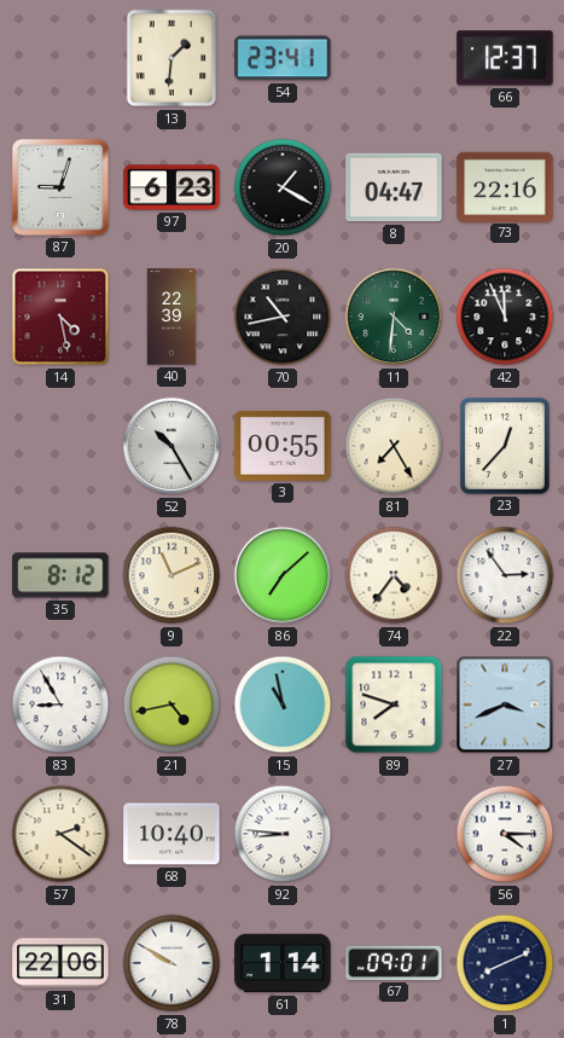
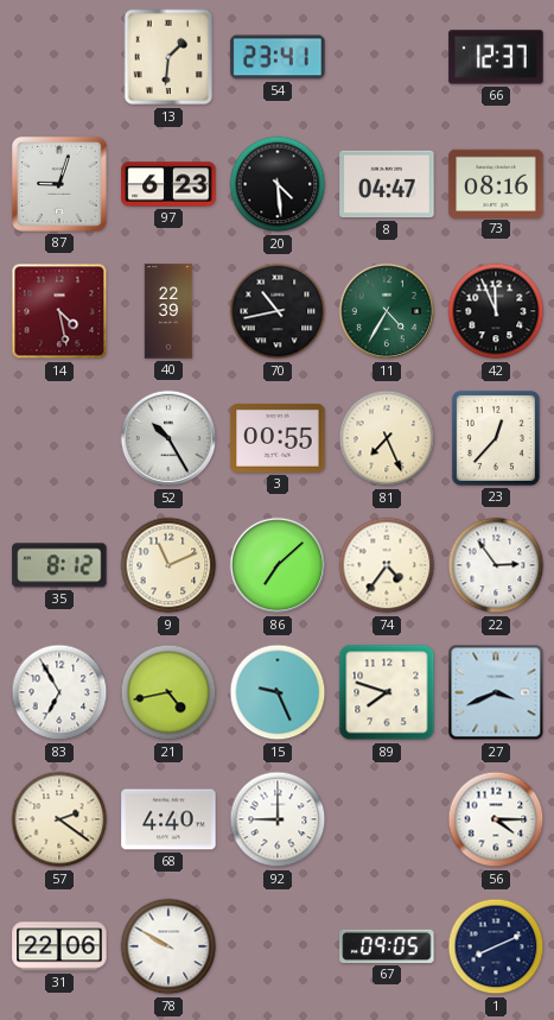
20: 1:20 -> 4:29 (278, 184)
73: 22:16 -> 08:16 (496, 183)
11: 4:31 -> 4:35 (387, 311)
81: 7:25 -> 7:26 (387, 438)
83: 8:55 -> 6:55 (59, 692)
15: 10:58 -> 9:26 (278, 692)
68: 10:40 -> 4:40 (168, 819)
92: 8:46 -> 9:00 (278, 819)
61: 1:14 -> none (283, 963)
67: 09:01 -> 09:05 (387, 946)
